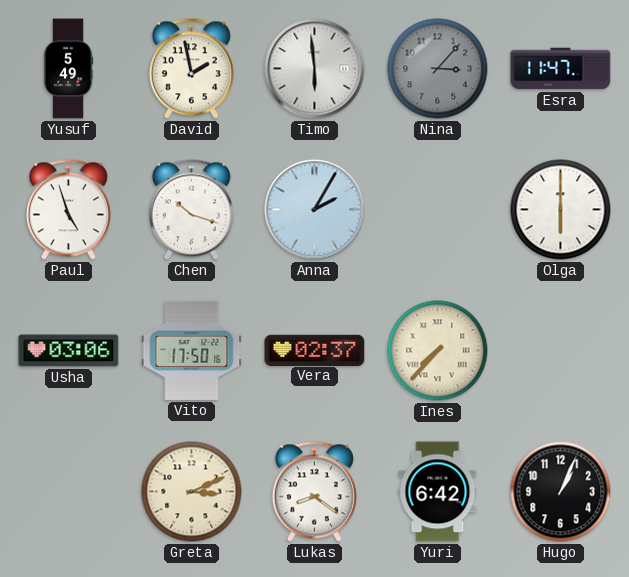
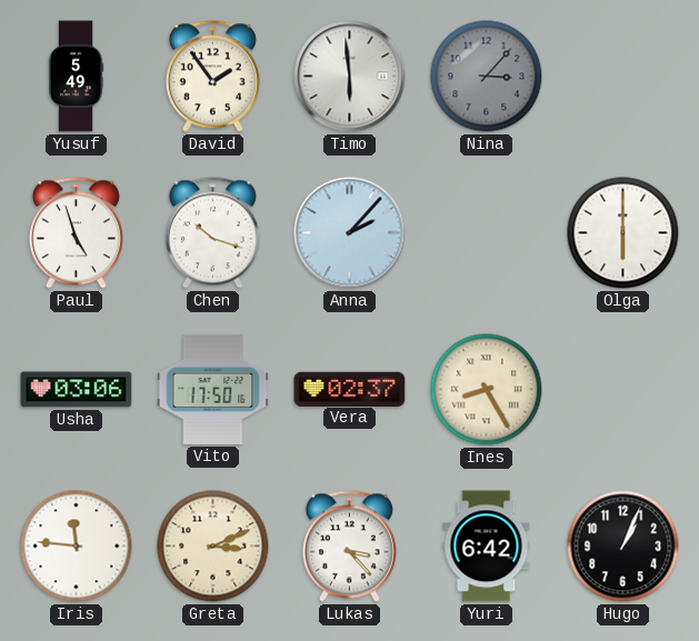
David: 1:58 -> 1:54 (212, 77)
Esra: 11:47 -> none (561, 69)
Anna: 2:05 -> 2:07 (350, 233)
Ines: 7:37 -> 8:25 (487, 390)
Iris: none -> 11:46 (77, 547)
Lukas: 8:21 -> 3:23 (349, 547)
